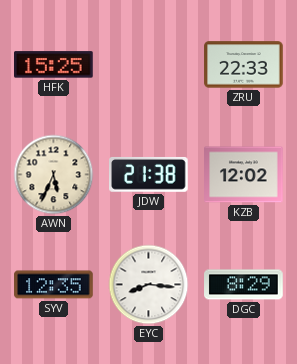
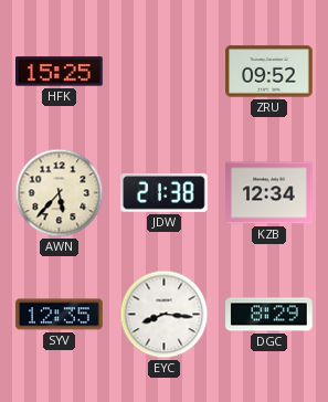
ZRU: 22:33 -> 09:52 (269, 72)
AWN: 5:34 -> 5:37 (60, 193)
KZB: 12:02 -> 12:34 (269, 193)
